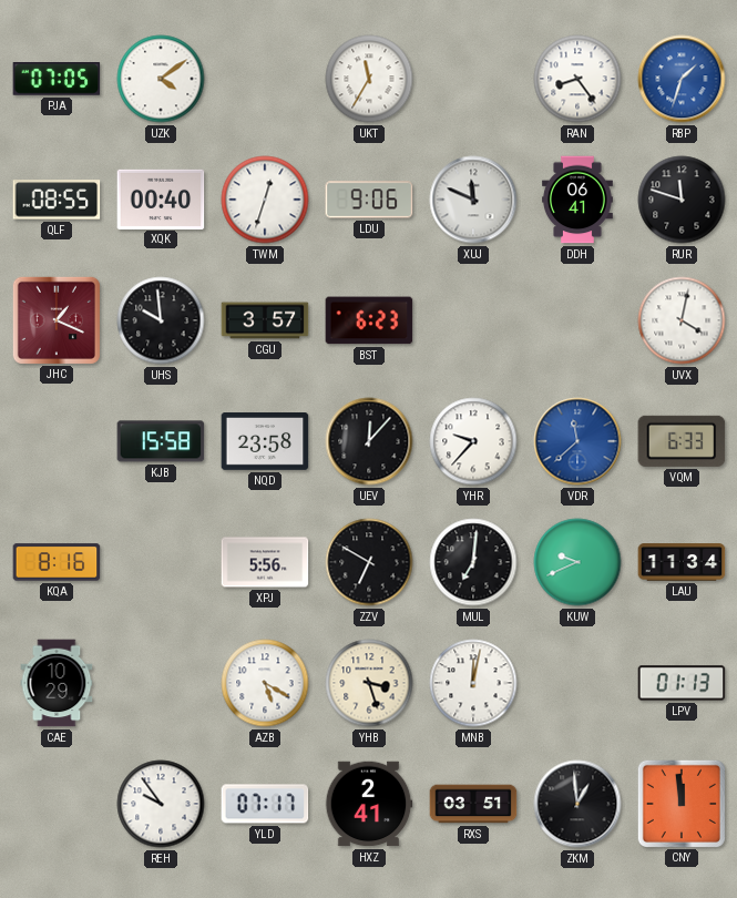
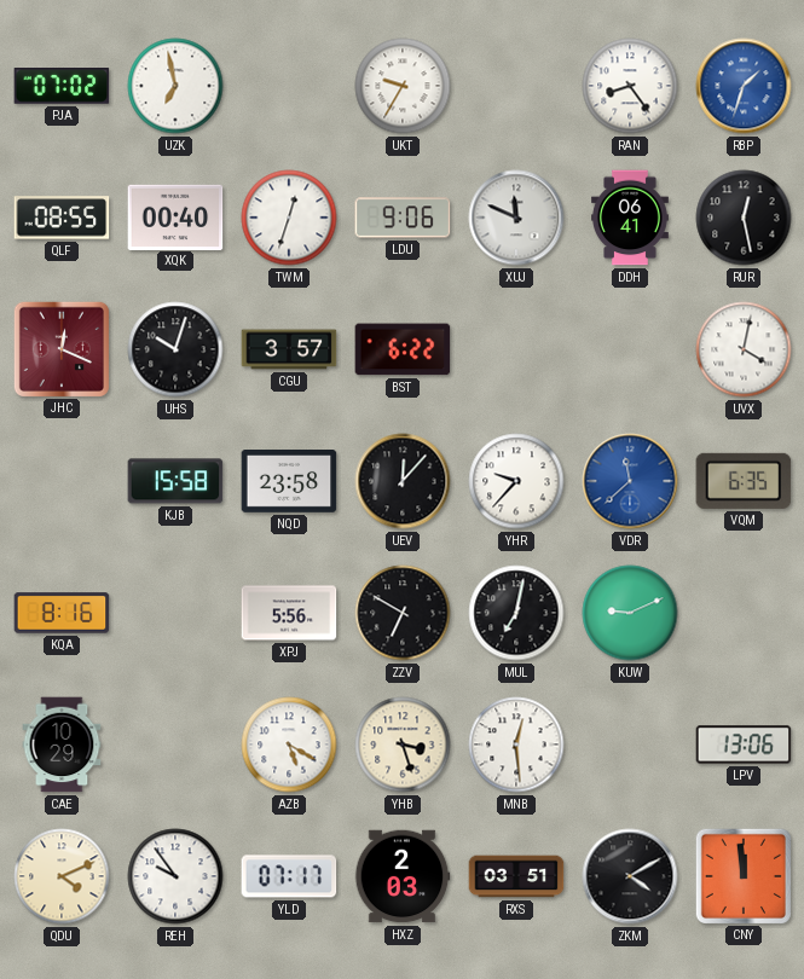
PJA: 07:05 -> 07:02 (62, 87)
UZK: 4:09 -> 6:58 (175, 86)
UKT: 11:35 -> 9:35 (403, 86)
RUR: 11:48 -> 12:28 (744, 218)
JHC: 1:19 -> 12:19 (60, 348)
UHS: 9:59 -> 10:03 (175, 349)
BST: 6:23 -> 6:22 (403, 349)
VQM: 6:33 -> 6:35 (744, 481)
MUL: 7:01 -> 7:02 (516, 613)
KUW: 9:41 -> 9:11 (630, 613)
LAU: 11:34 -> none (682, 562)
MNB: 12:02 -> 12:29 (516, 745)
LPV: 01:13 -> 13:06 (744, 745)
QDU: none -> 4:11 (62, 876)
HXZ: 2:41 -> 2:03 (403, 876)
ZKM: 12:59 -> 4:10 (630, 876)
